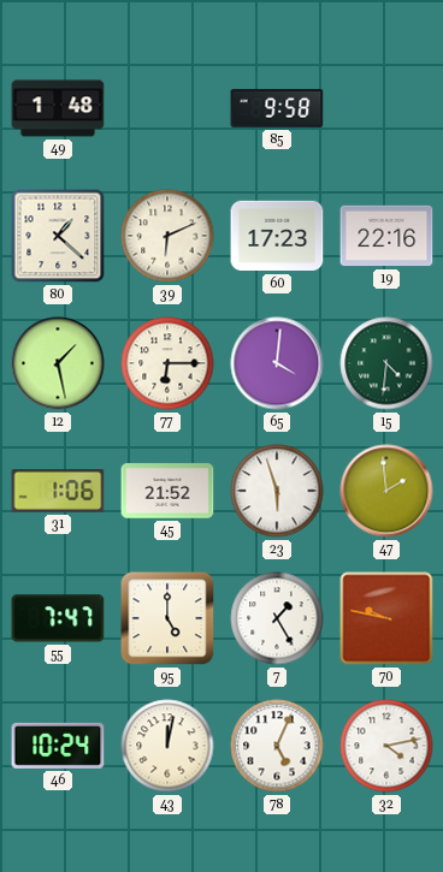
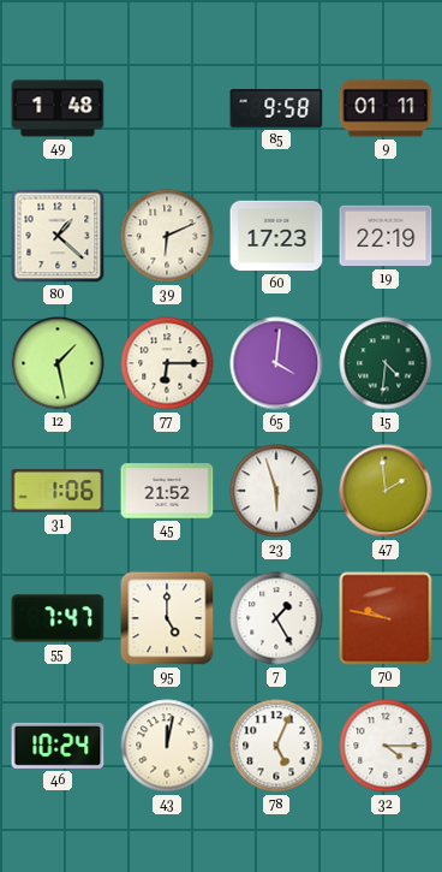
9: none -> 01:11 (386, 108)
19: 22:16 -> 22:19 (386, 236)
32: 4:13 -> 4:15 (386, 746)
